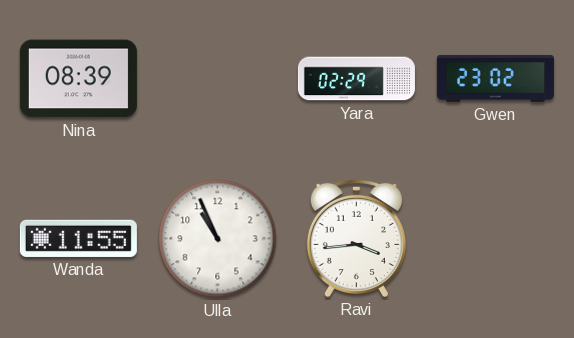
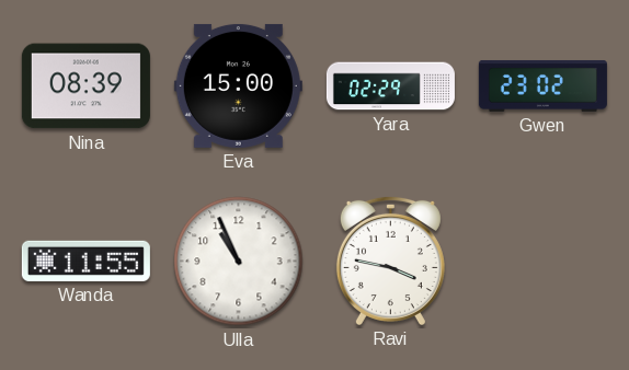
Eva: none -> 15:00 (238, 85)
Ravi: 3:44 -> 3:47 (390, 261)
